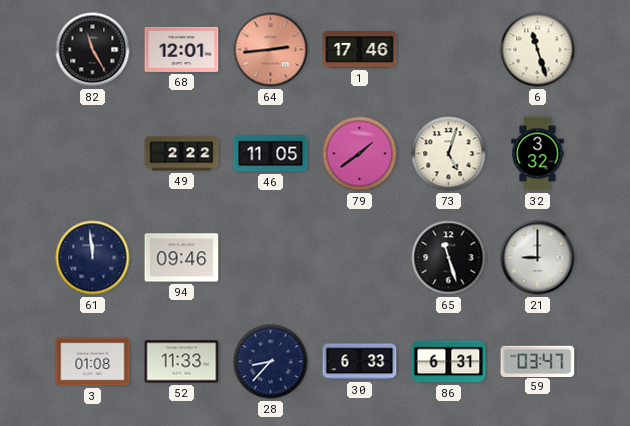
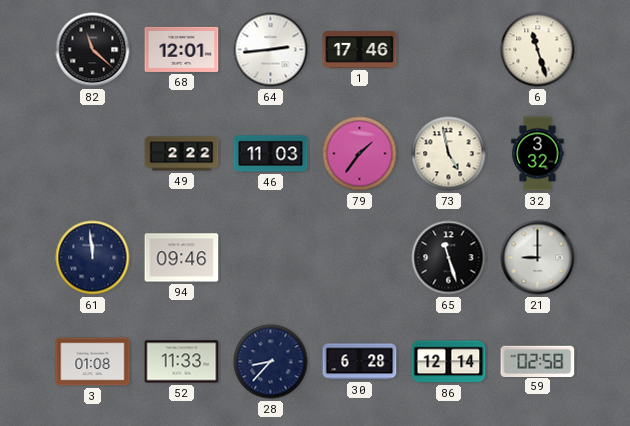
82: 11:25 -> 11:22 (93, 50)
64 dial: salmon -> white (271, 50)
46: 11:05 -> 11:03 (271, 154)
79: 1:39 -> 1:36 (360, 154)
73: 5:03 -> 4:58 (449, 154)
30: 6:33 -> 6:28 (360, 362)
86: 6:31 -> 12:14 (449, 362)
59: 03:47 -> 02:58 (538, 361)
